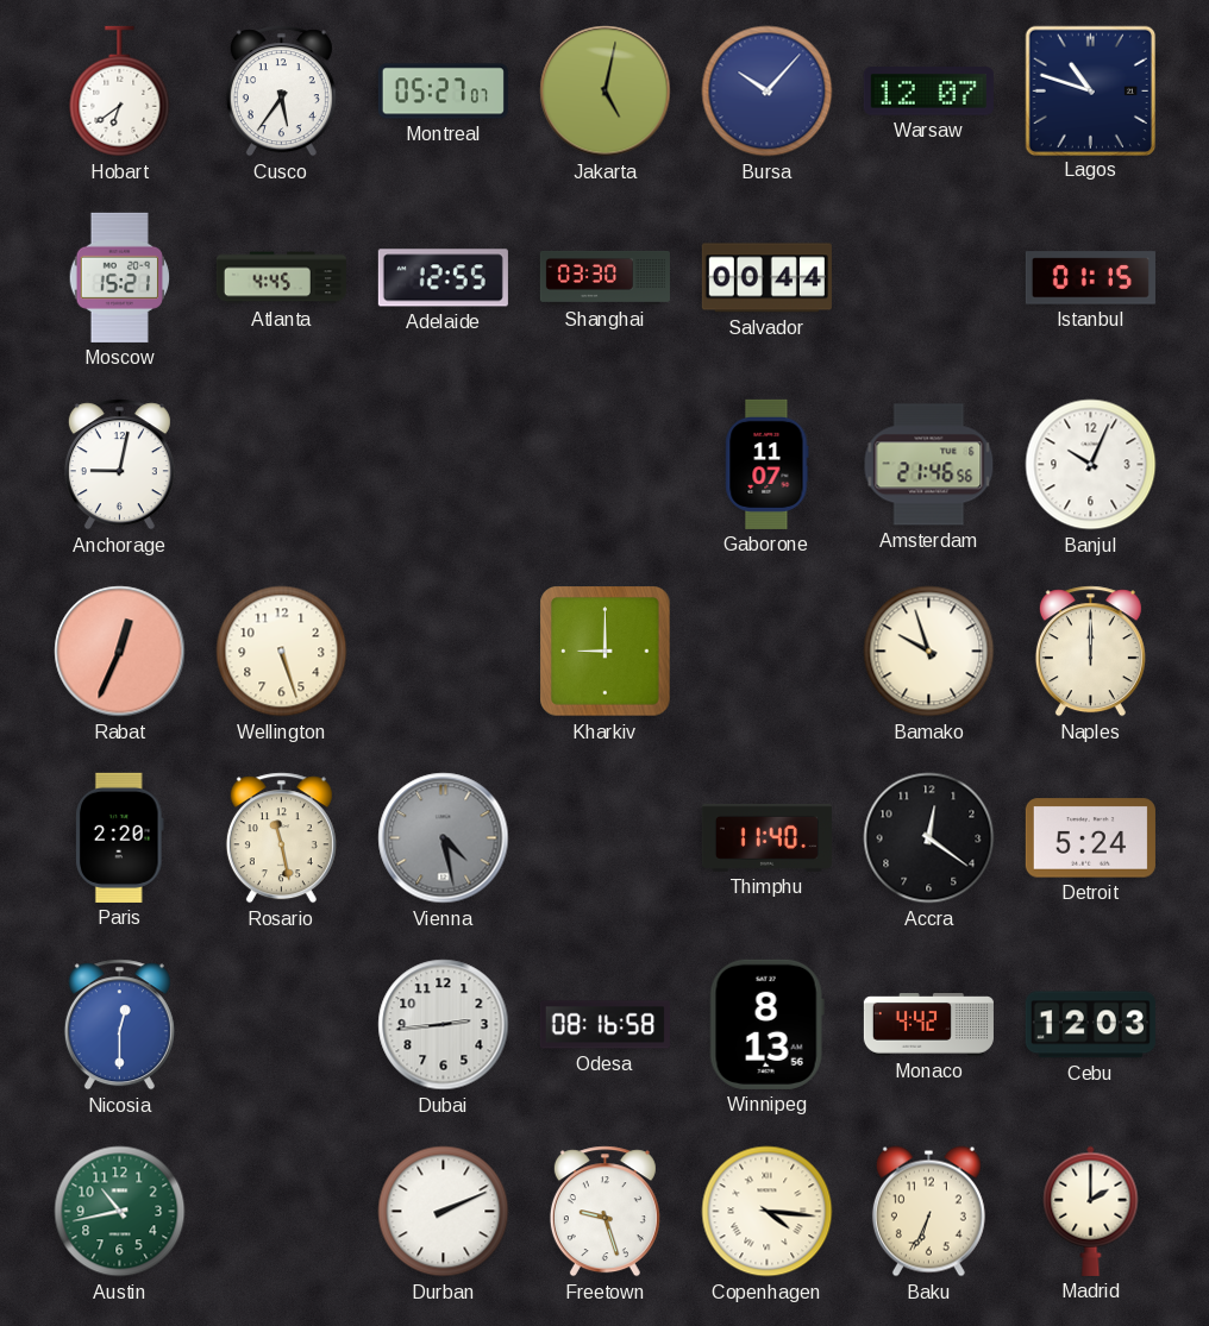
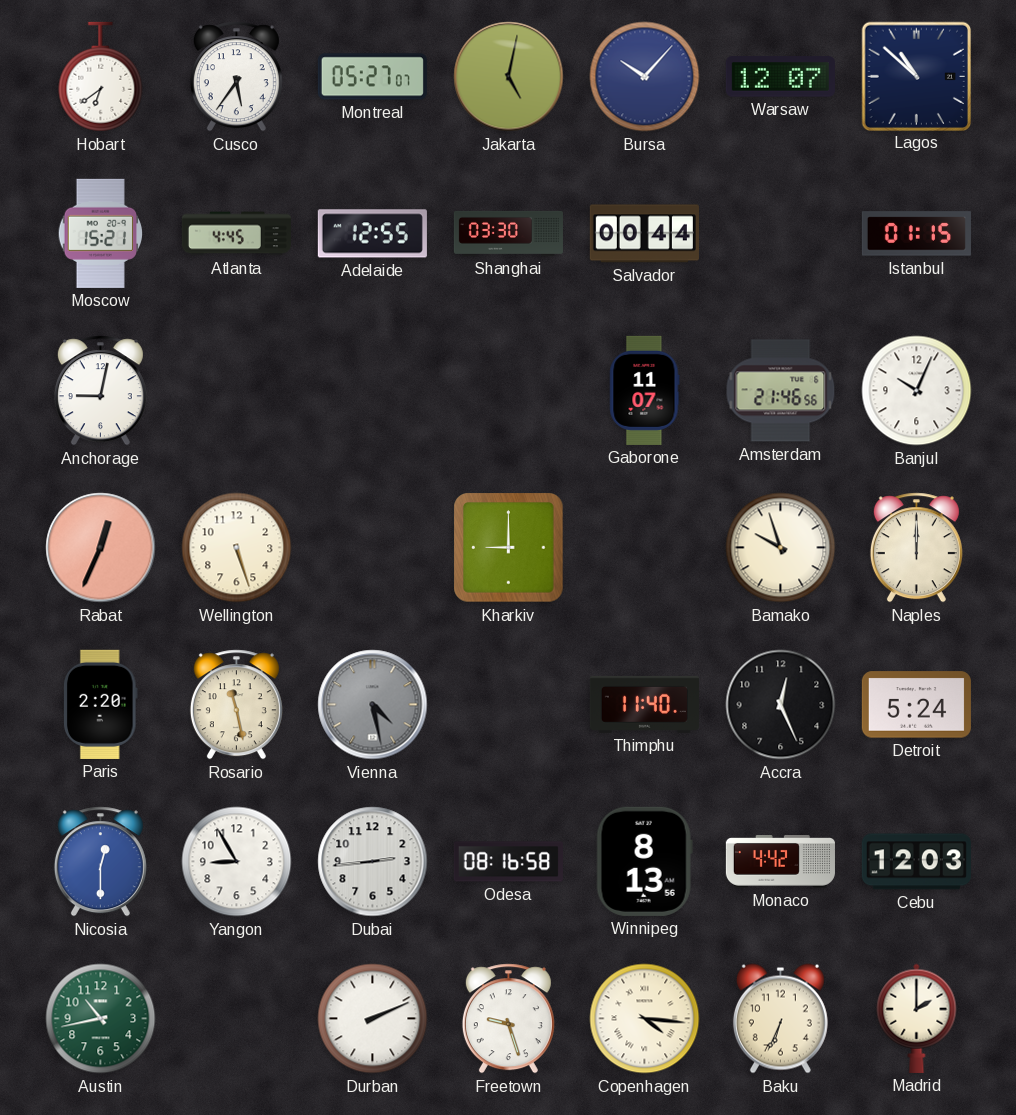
Lagos: 10:48 -> 10:52 (916, 76)
Accra: 12:21 -> 12:26 (781, 705)
Yangon: none -> 8:55 (237, 862)
